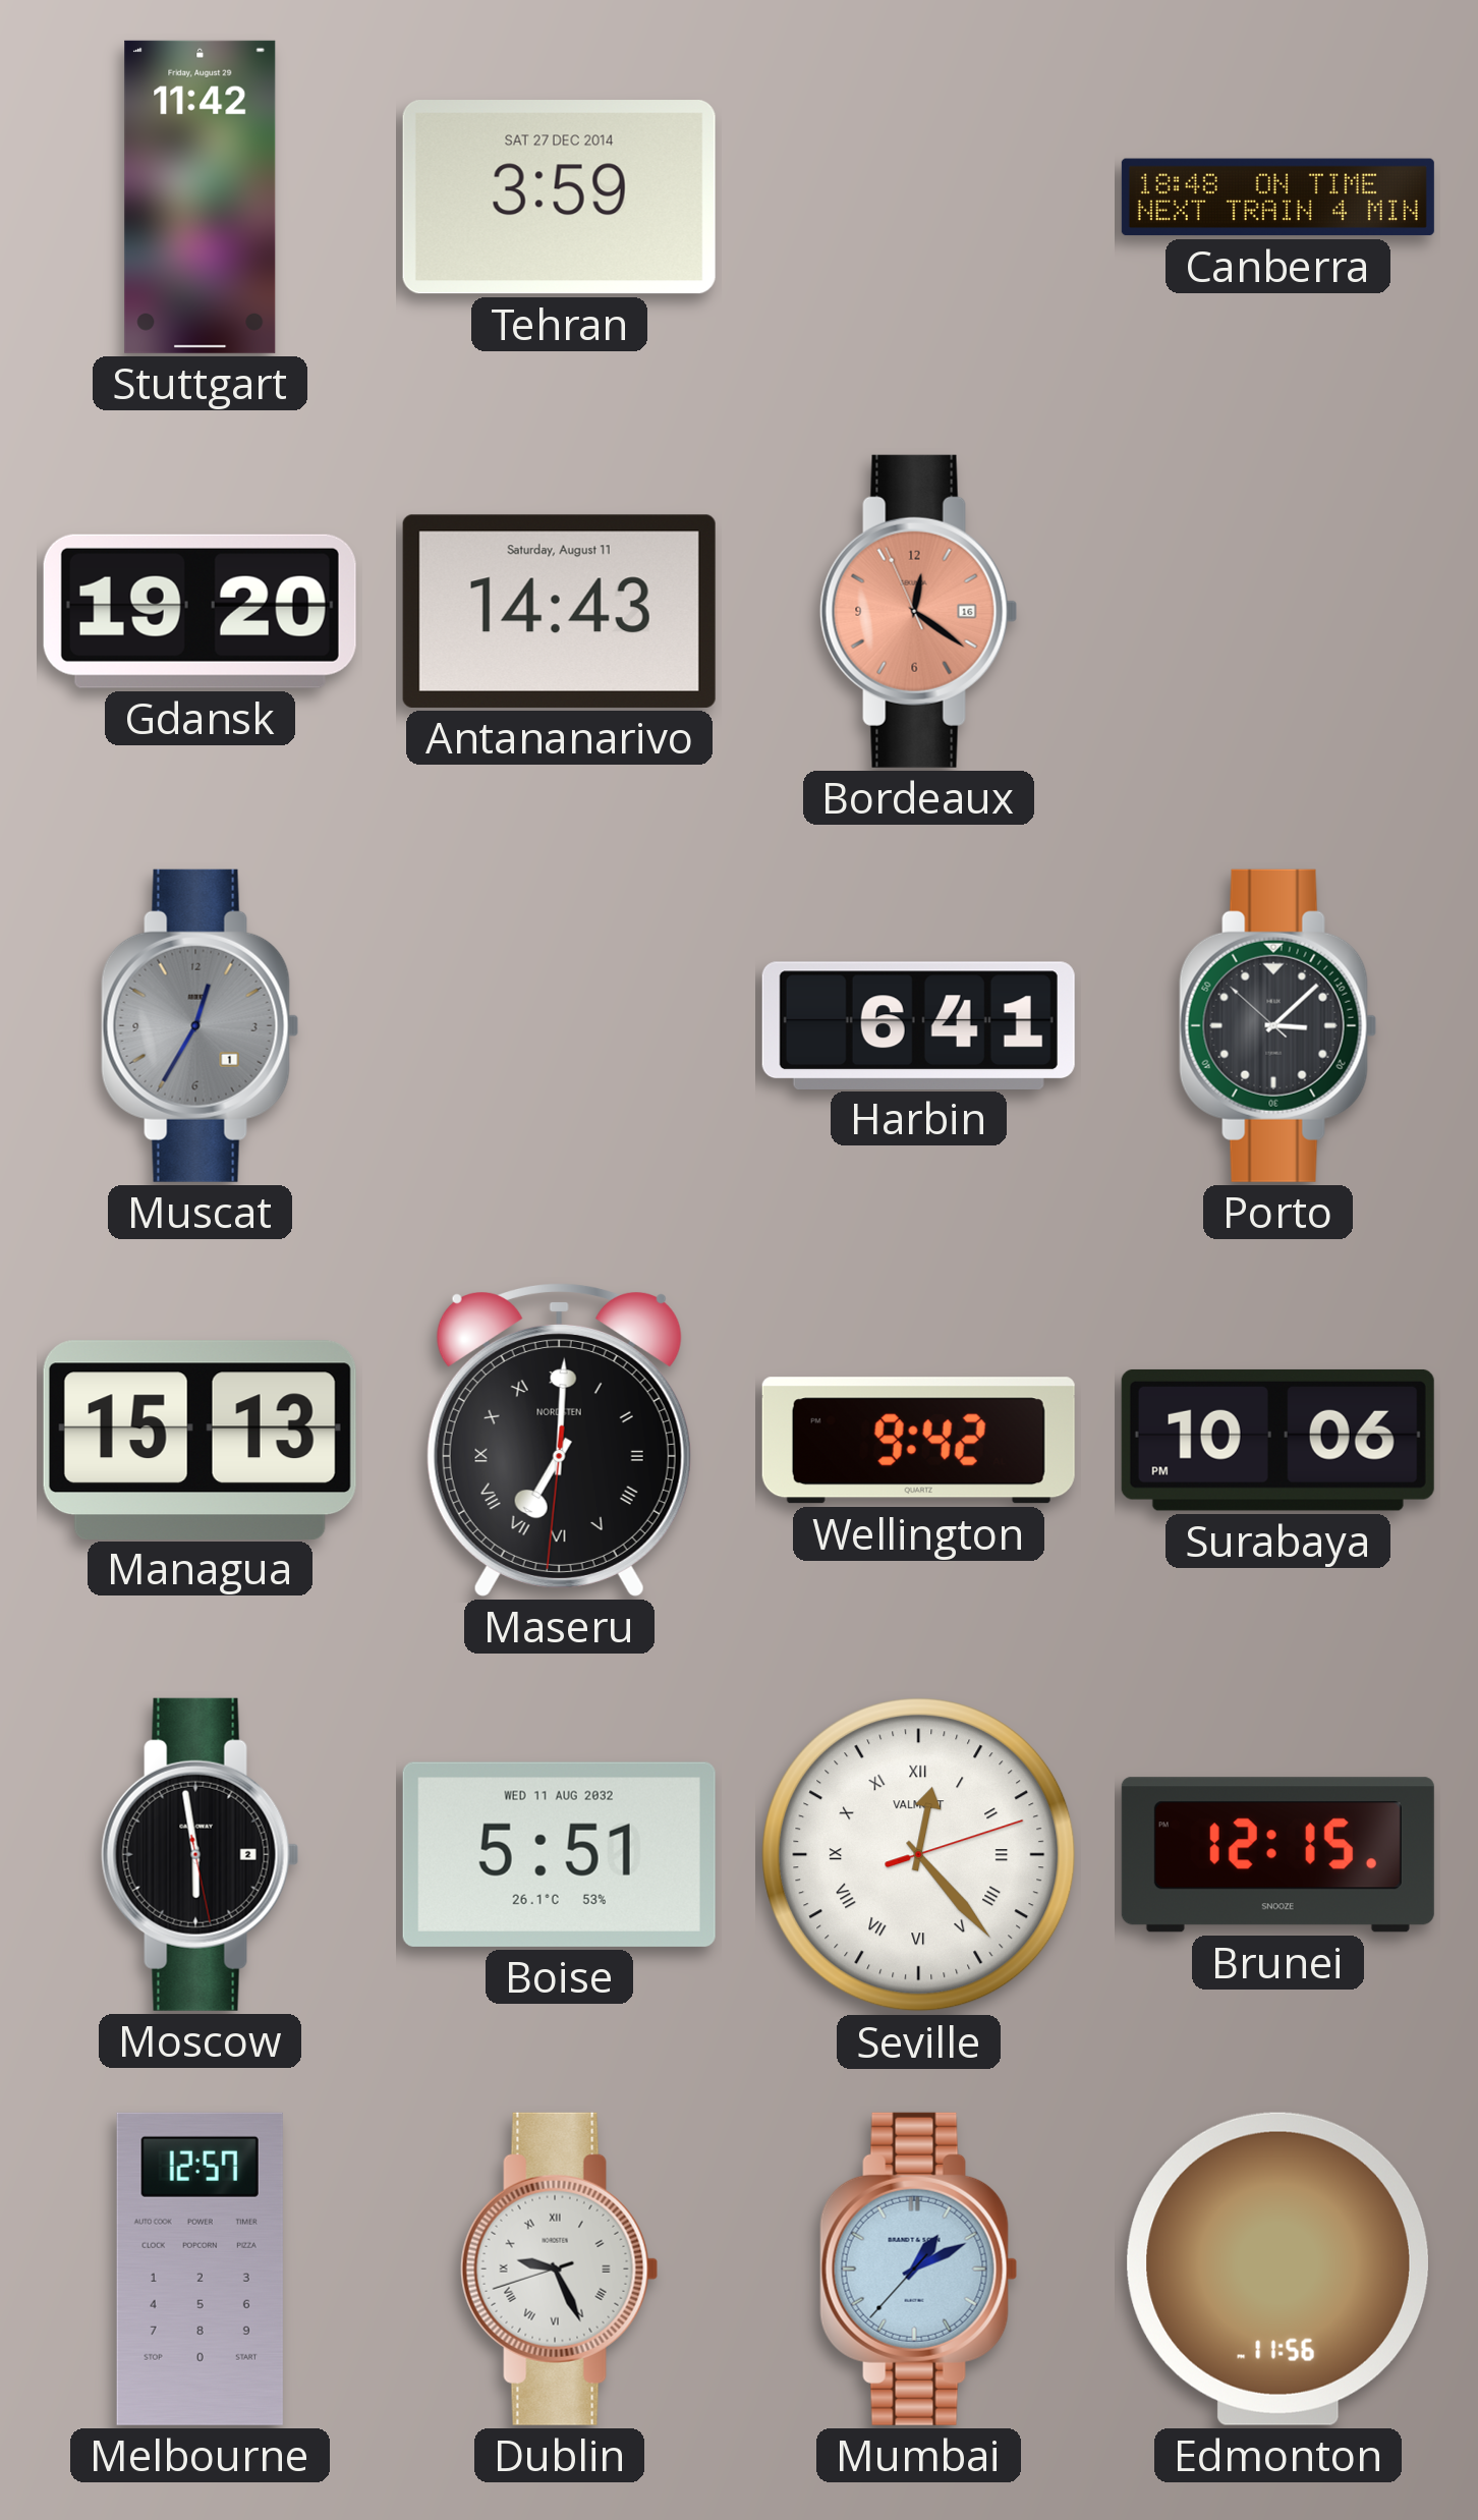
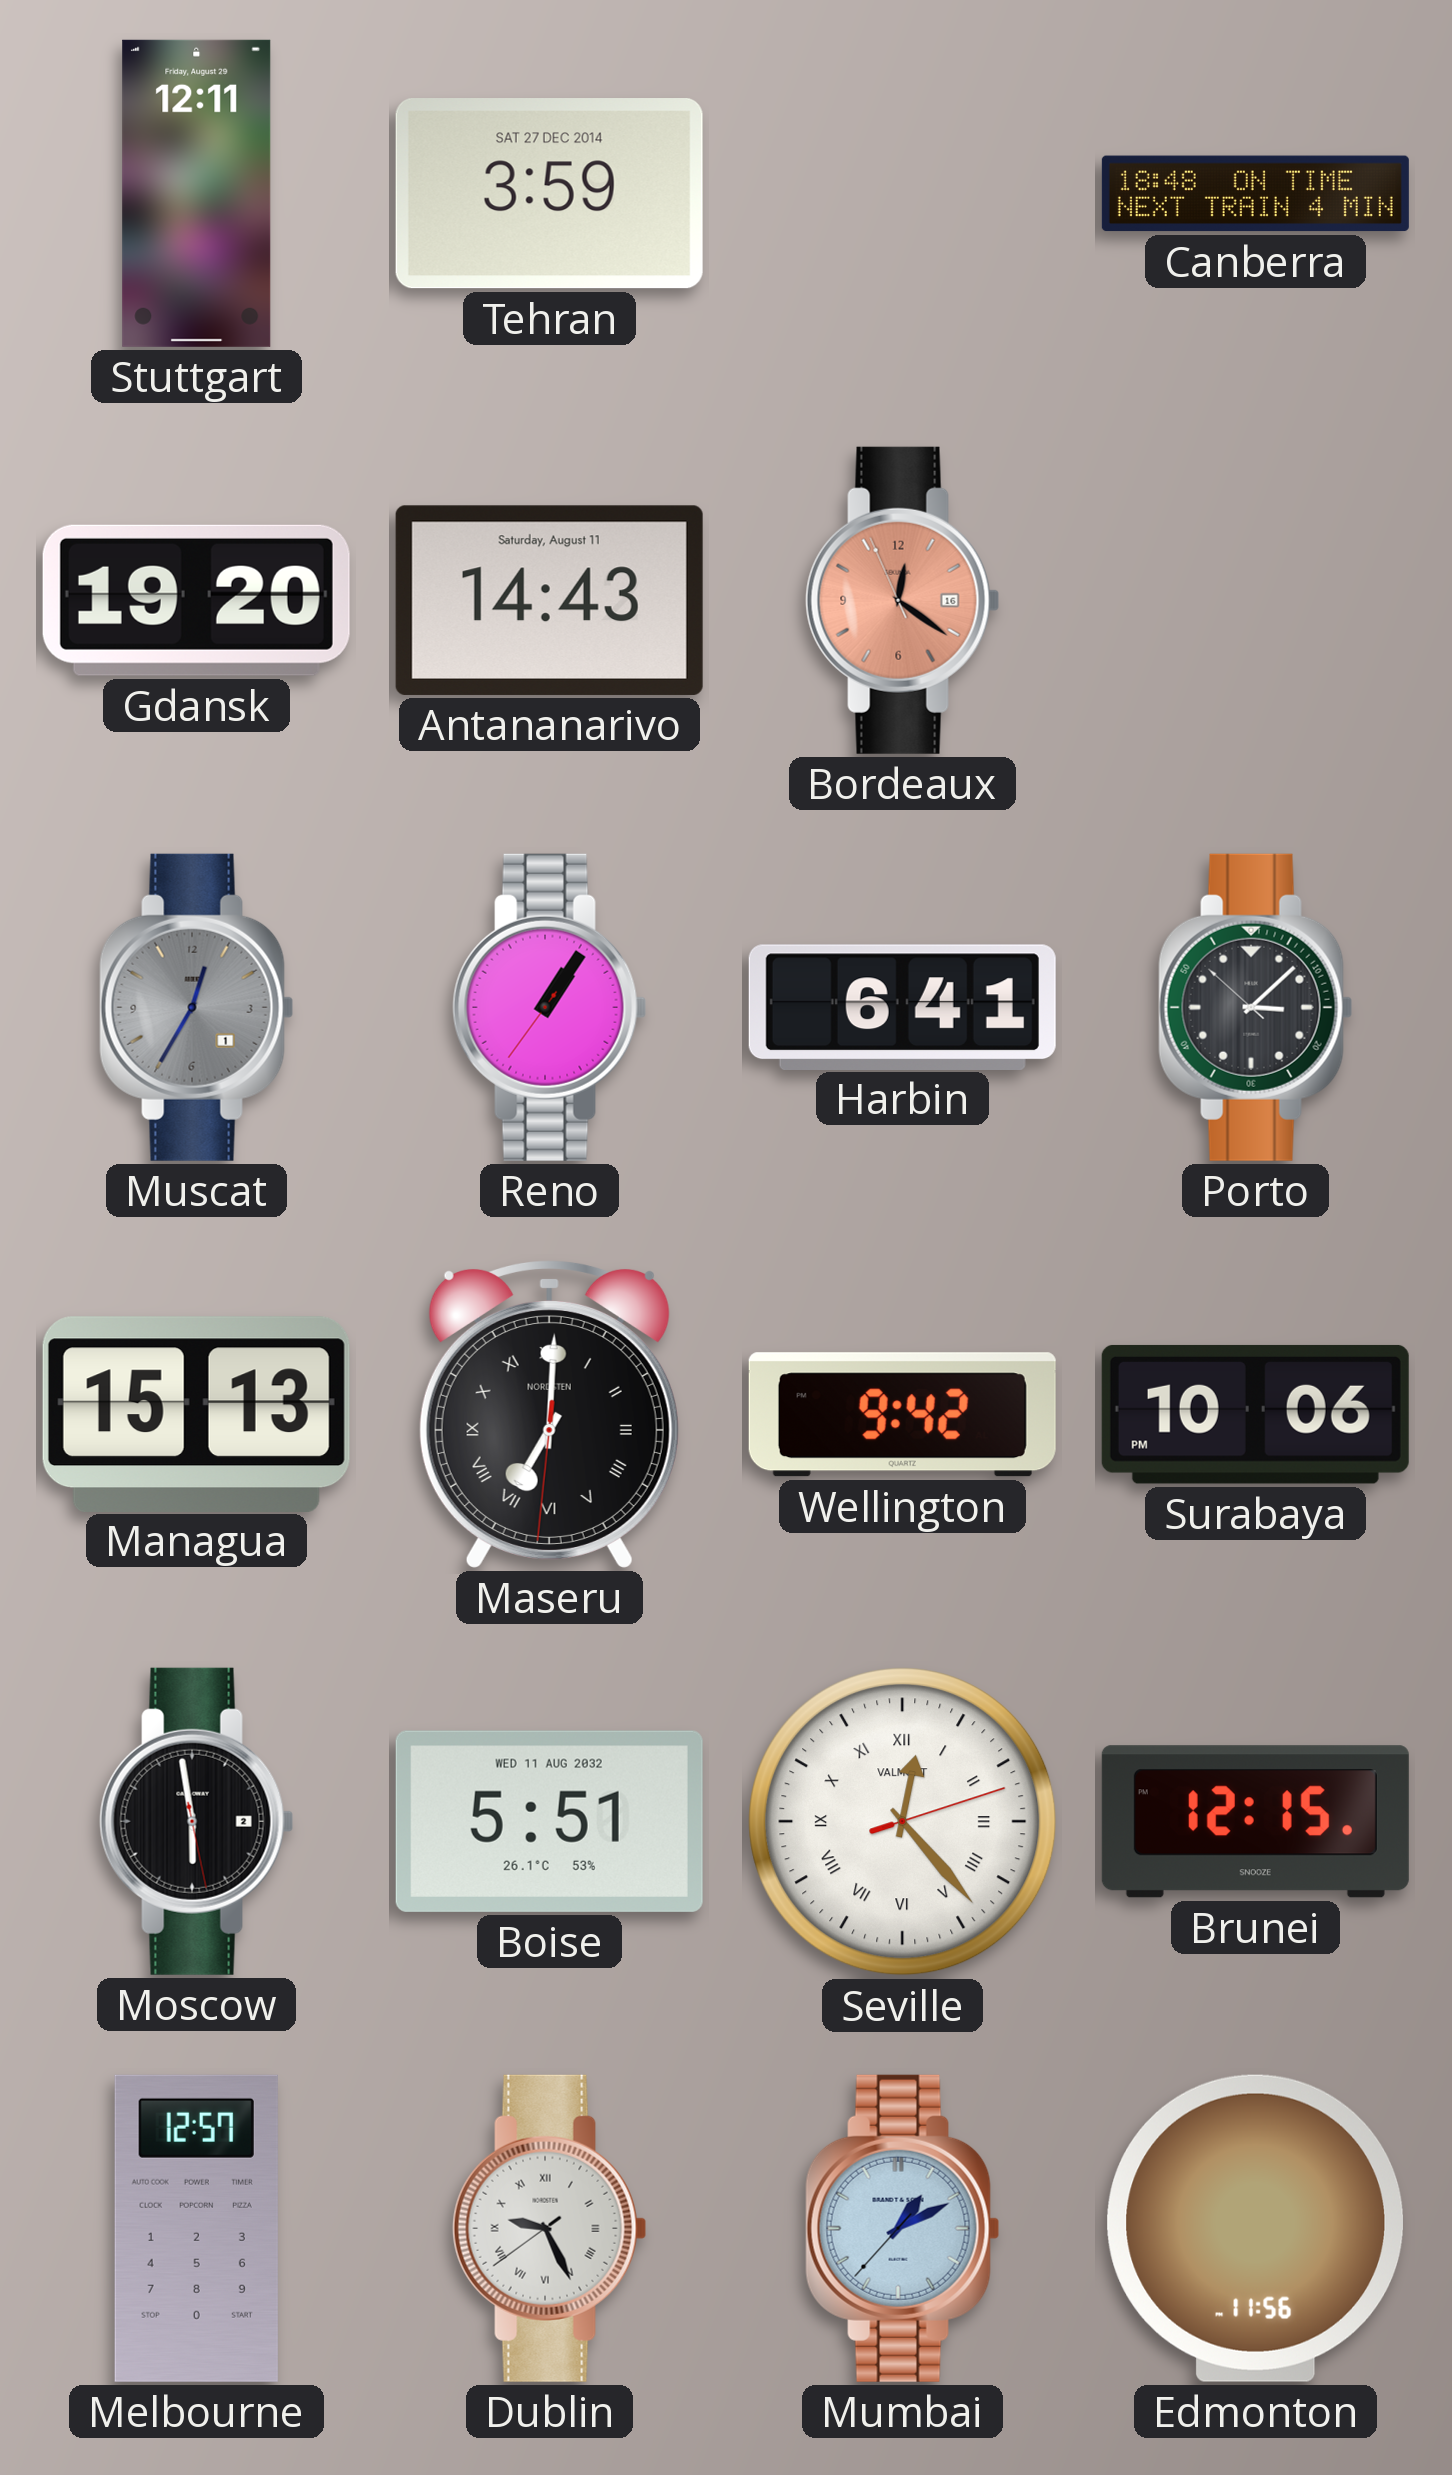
Stuttgart: 11:42 -> 12:11 (197, 193)
Reno: none -> 1:05 (550, 1007)
Dublin: 9:25:42 -> 9:25:39 (550, 2228)
